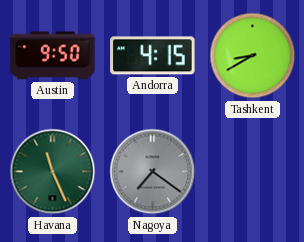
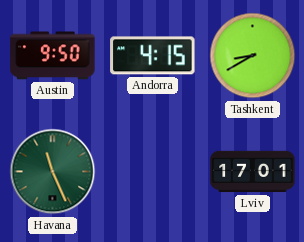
Nagoya: 7:21 -> none (153, 172)
Lviv: none -> 17:01 (253, 172)
